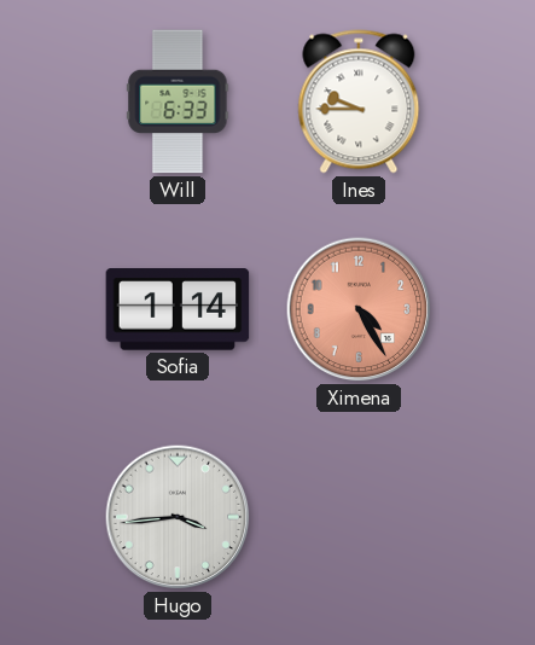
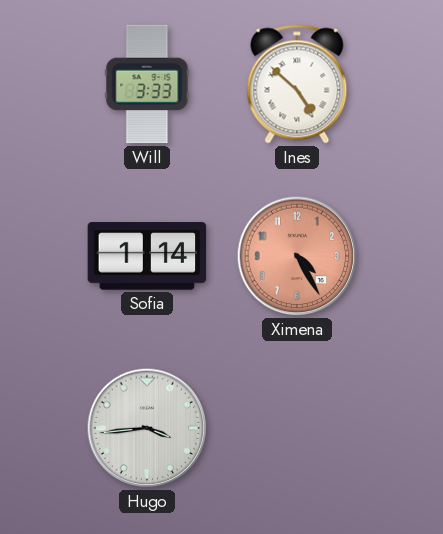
Will: 6:33 -> 3:33 (147, 84)
Ines: 9:45 -> 4:52 (297, 84)
